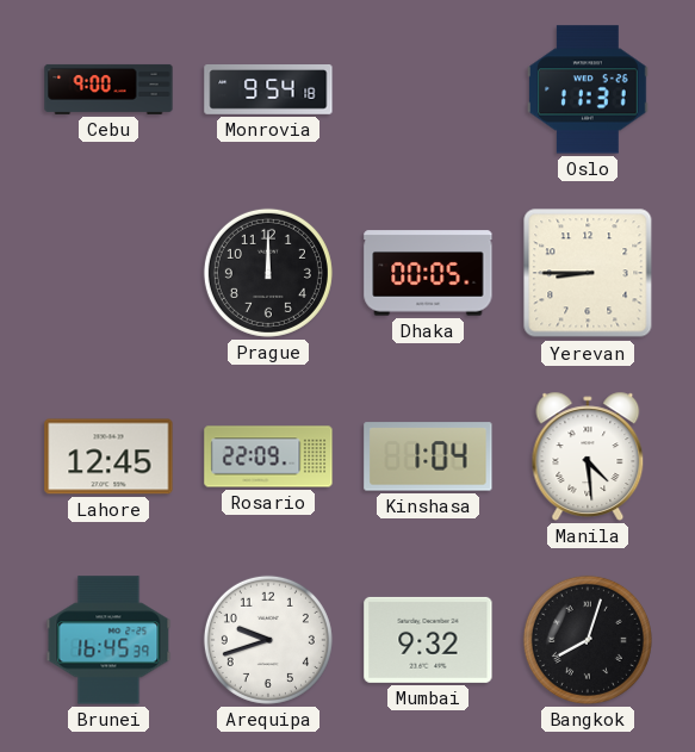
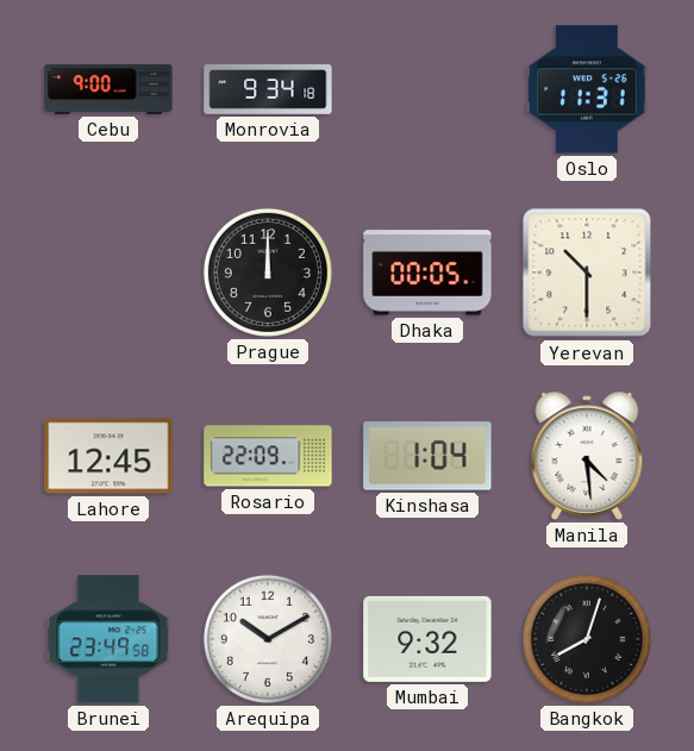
Monrovia: 9:54 -> 9:34 (268, 90)
Yerevan: 8:45 -> 10:30 (587, 273)
Brunei: 16:45 -> 23:49 (108, 639)
Arequipa: 9:42 -> 10:10 (268, 639)
